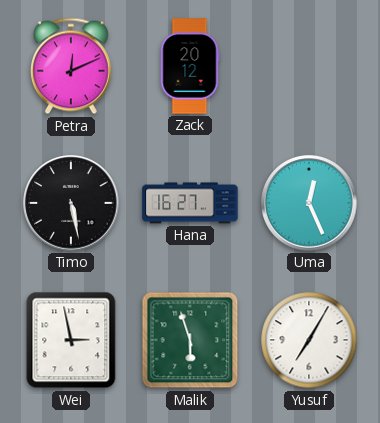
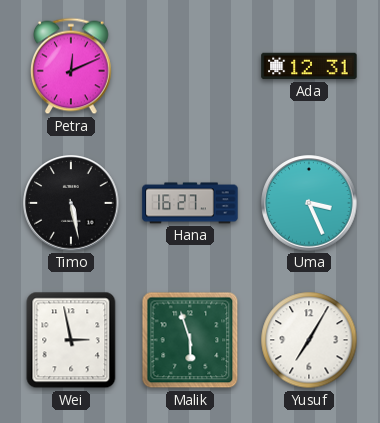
Zack: 20:12 -> none (190, 66)
Ada: none -> 12:31 (309, 66)
Uma: 12:26 -> 3:26 (309, 203)
